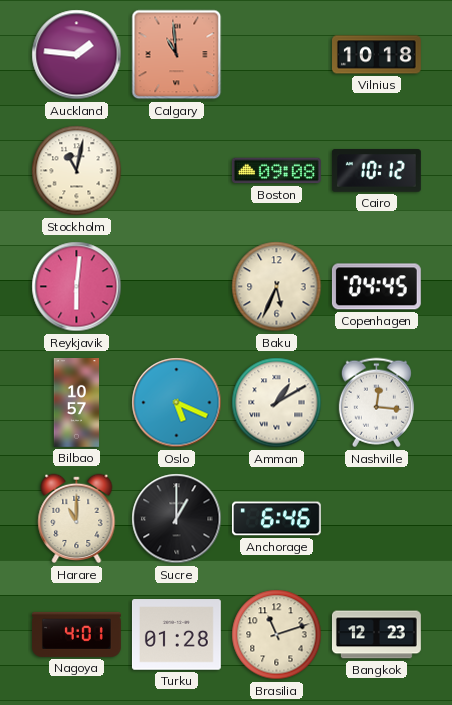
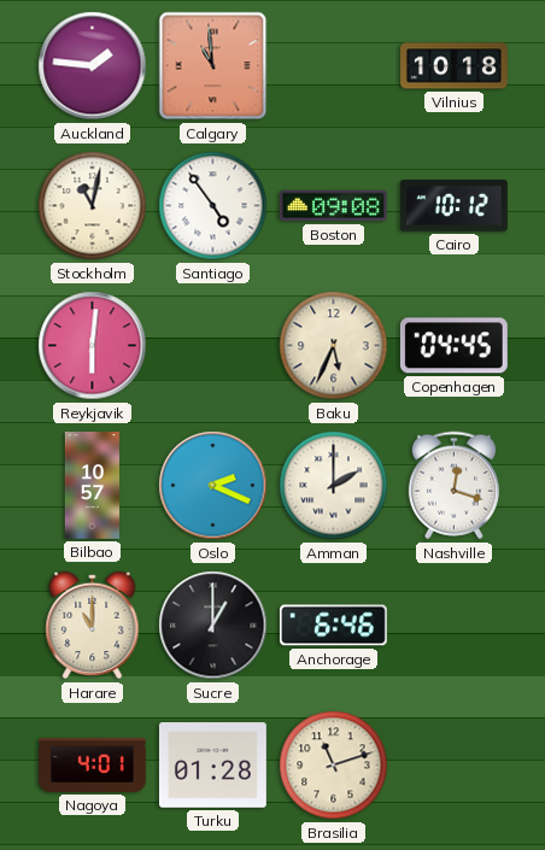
Santiago: none -> 4:54 (213, 206)
Oslo: 5:19 -> 2:19 (213, 486)
Amman: 1:10 -> 2:00 (334, 486)
Nashville: 12:16 -> 12:18 (453, 486)
Bangkok: 12:23 -> none (377, 635)
